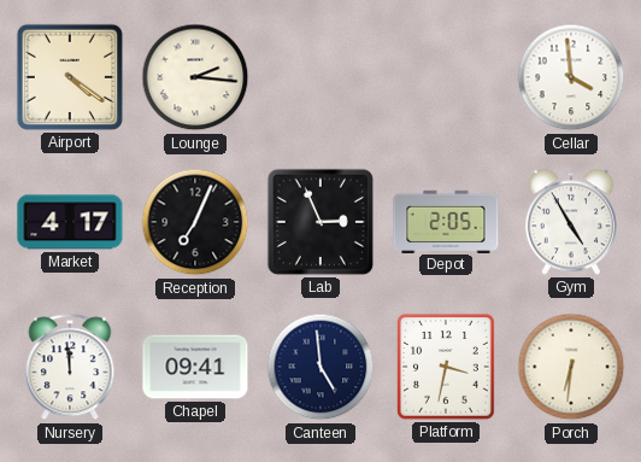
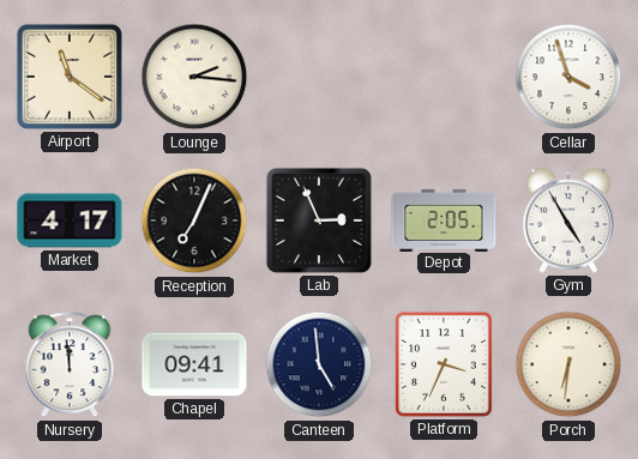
Airport: 4:21 -> 11:21 (70, 77)
Cellar: 3:59 -> 3:57 (568, 77)
Platform: 3:32 -> 3:34 (445, 366)
